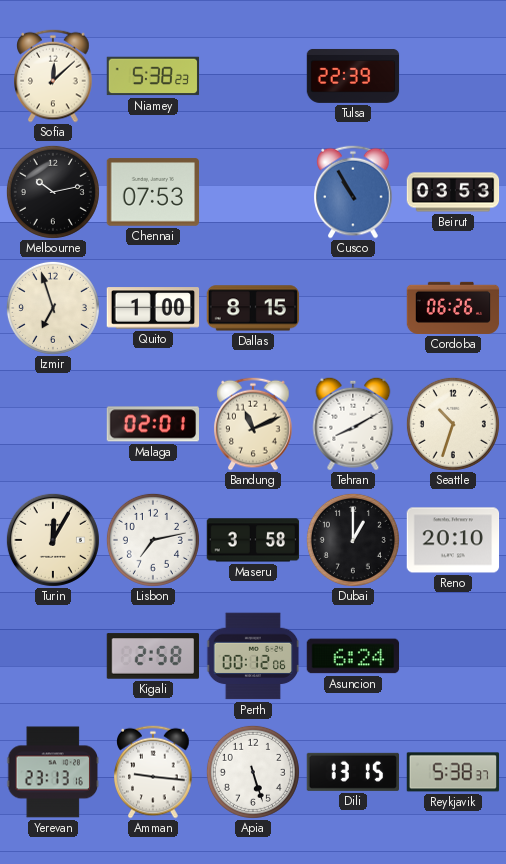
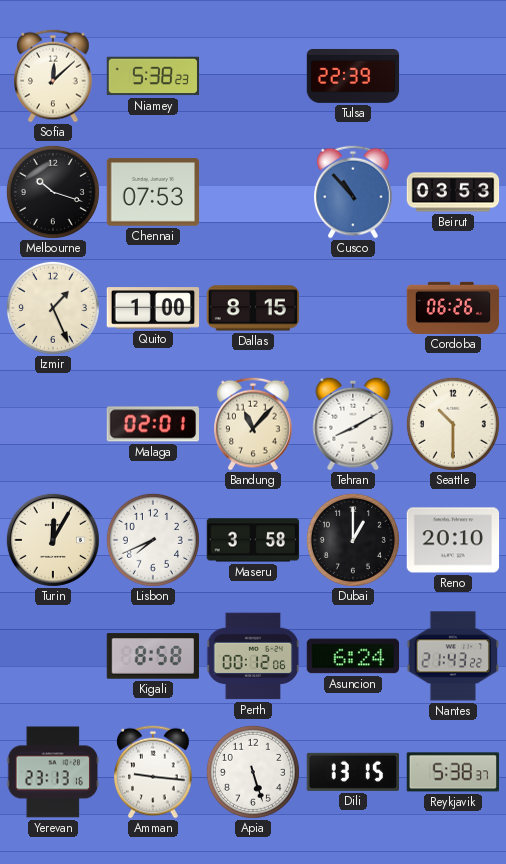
Melbourne: 10:13 -> 10:18 (53, 192)
Cusco: 10:55 -> 10:53 (353, 192)
Izmir: 6:57 -> 1:26 (53, 308)
Bandung: 11:11 -> 11:07 (253, 424)
Seattle: 10:33 -> 10:30 (453, 424)
Lisbon: 7:13 -> 7:41 (153, 540)
Kigali: 2:58 -> 8:58 (153, 656)
Nantes: none -> 21:43 (453, 656)
